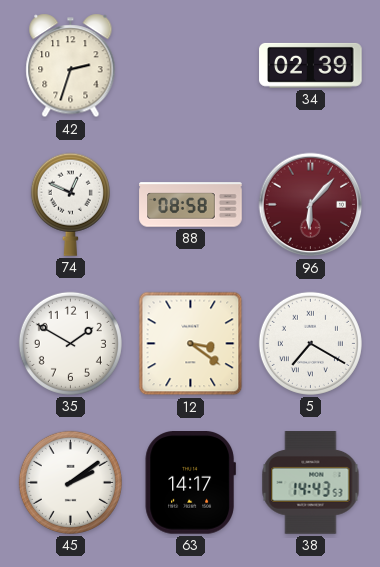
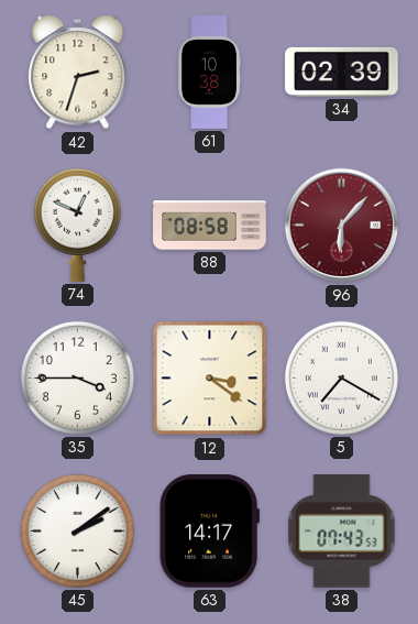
61: none -> 10:38 (210, 73)
35: 1:50 -> 3:45 (77, 377)
38: 14:43 -> 07:43 (342, 532)
